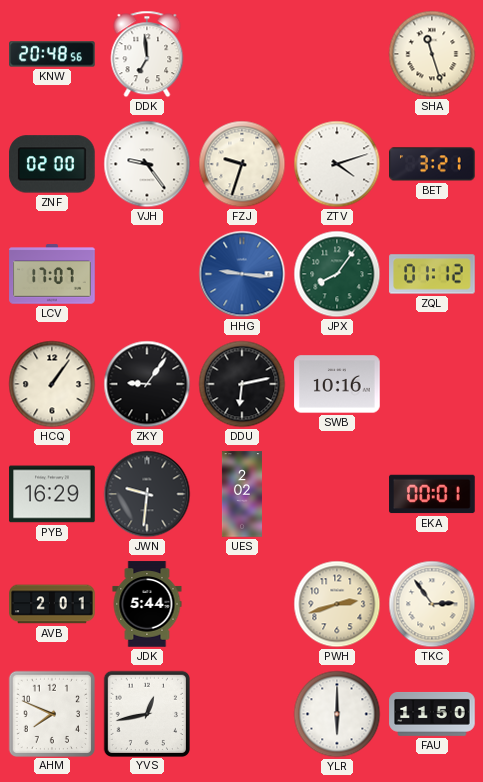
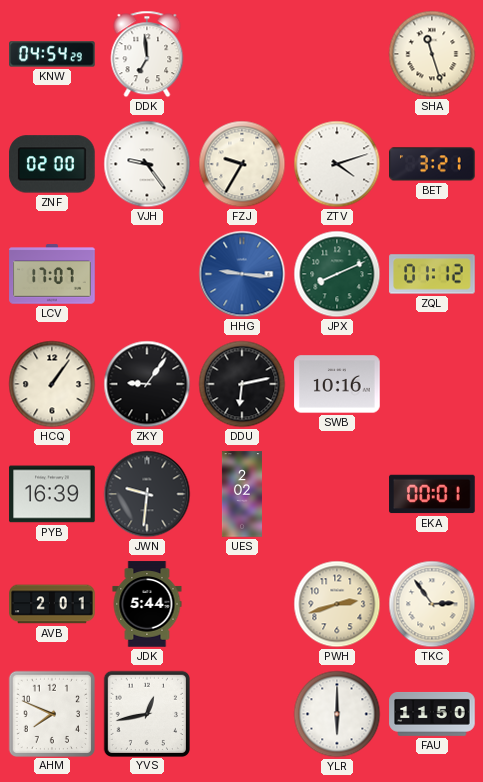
KNW: 20:48 -> 04:54 (52, 54)
FZJ: 9:33 -> 9:35 (242, 164)
JPX: 8:06 -> 8:11 (337, 274)
PYB: 16:29 -> 16:39 (52, 494)
